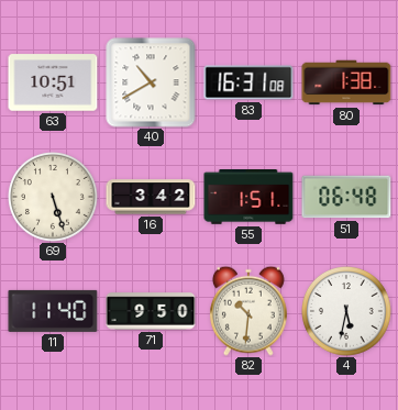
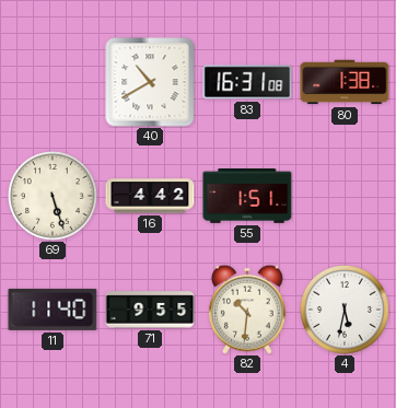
63: 10:51 -> none (53, 82)
16: 3:42 -> 4:42 (150, 196)
51: 06:48 -> none (346, 197)
71: 9:50 -> 9:55 (150, 310)
